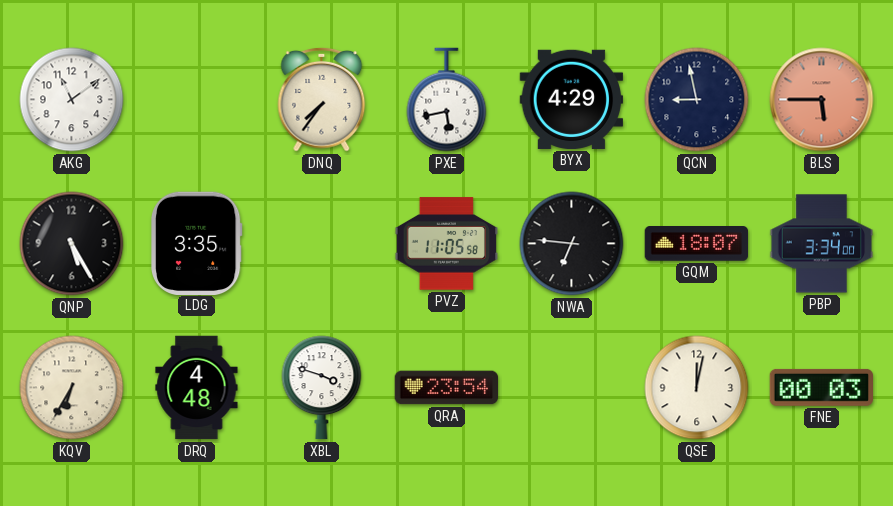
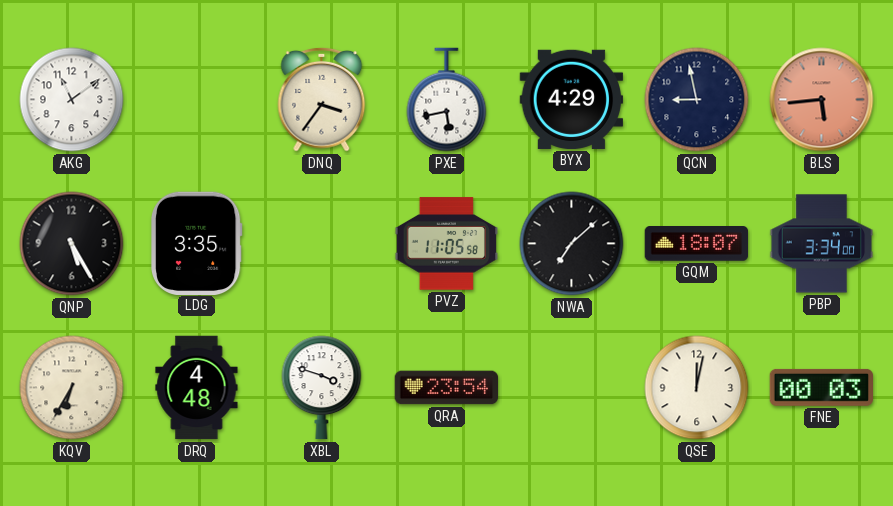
DNQ: 7:36 -> 3:36 (322, 99)
BLS: 5:45 -> 5:44 (822, 100)
NWA: 6:46 -> 7:08 (572, 244)
